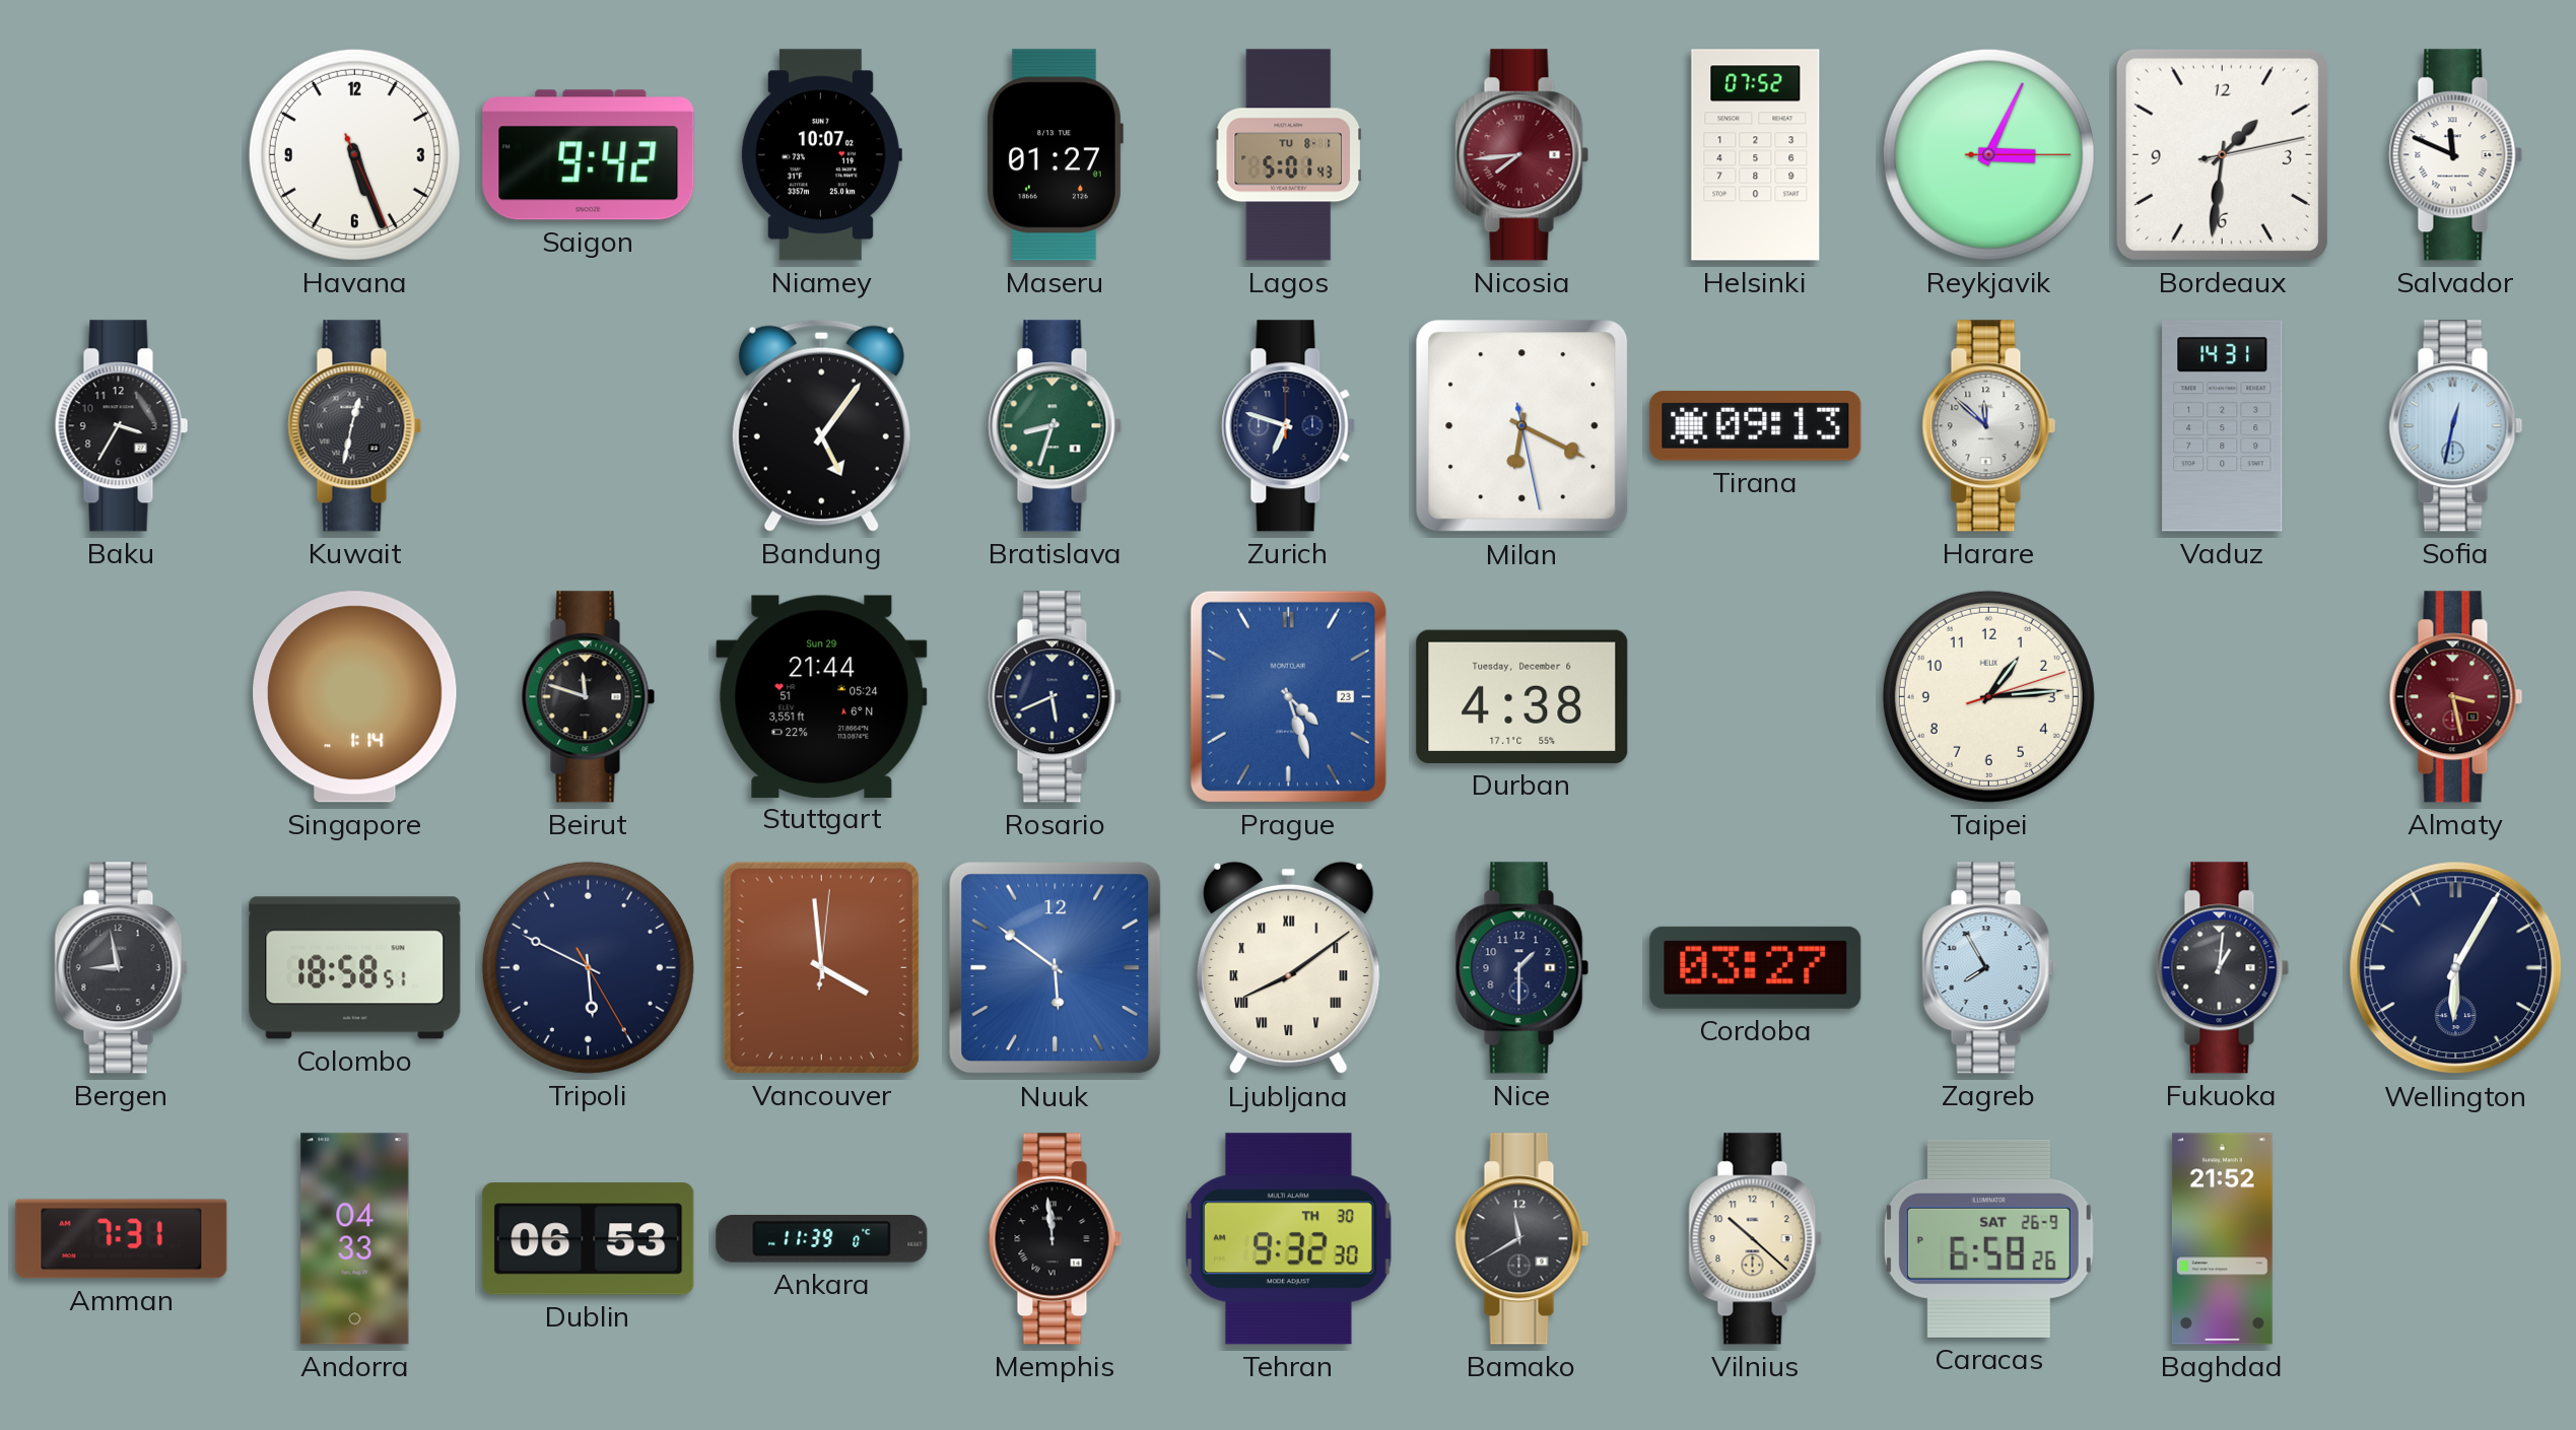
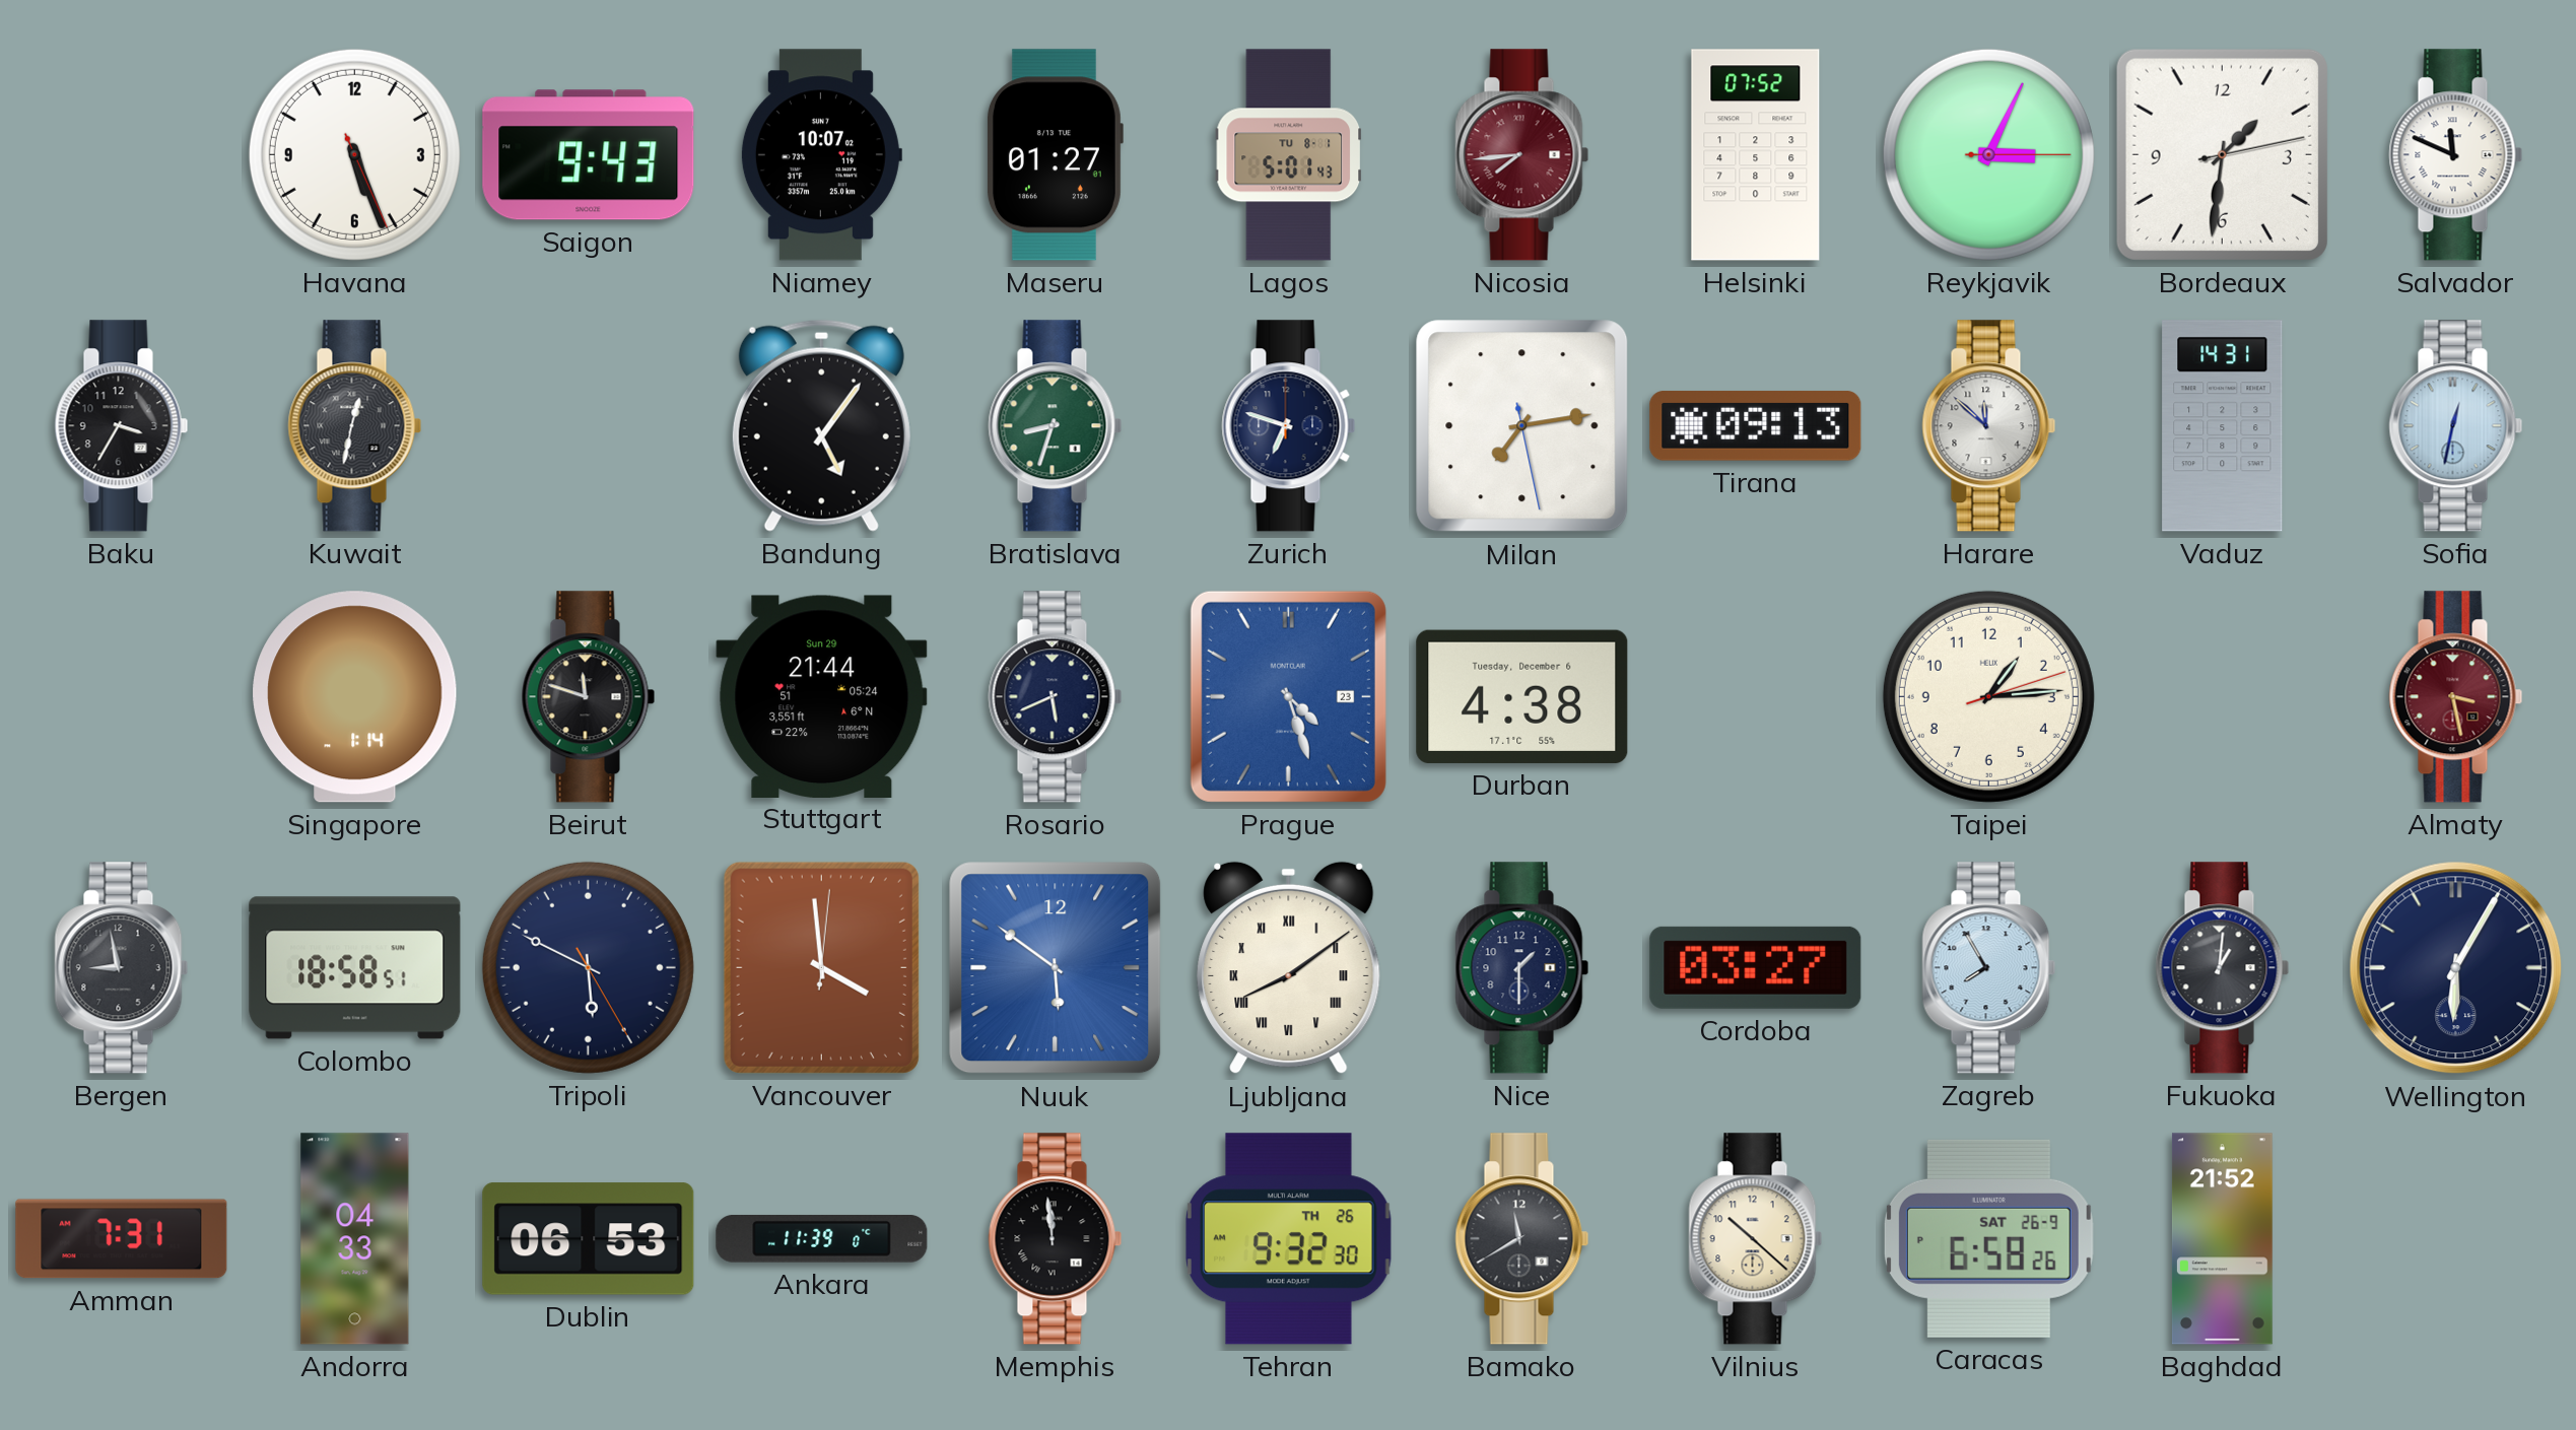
Saigon: 9:42 -> 9:43 (589, 155)
Milan: 6:19 -> 7:13 (1522, 426)
Tehran date: TH 30 -> TH 26 (1289, 1239)
